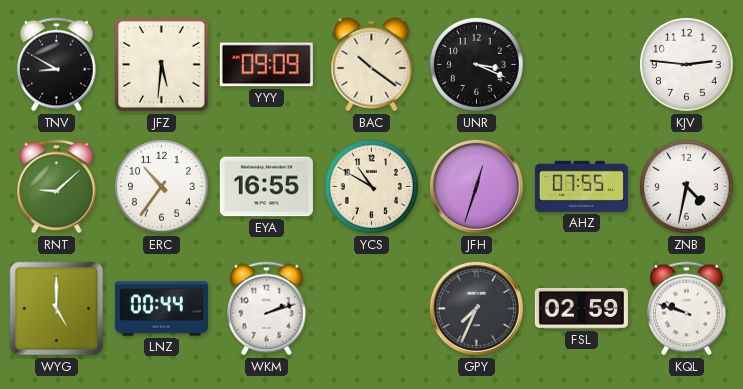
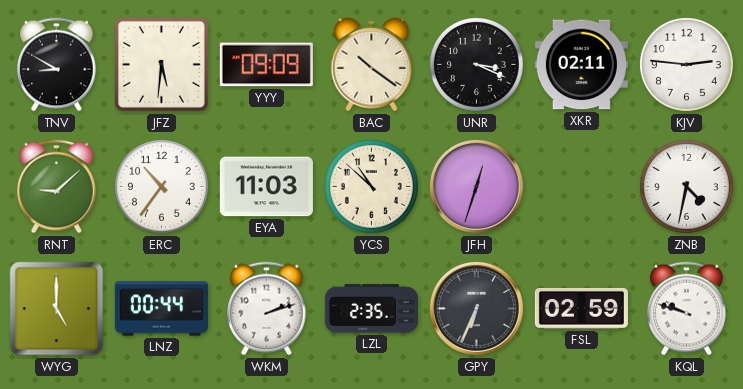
XKR: none -> 02:11 (581, 65)
EYA: 16:55 -> 11:03 (266, 187)
YCS: 10:50 -> 10:52 (371, 186)
AHZ: 07:55 -> none (581, 186)
LZL: none -> 2:35 (371, 309)
GPY: 7:34 -> 6:34 (476, 308)
